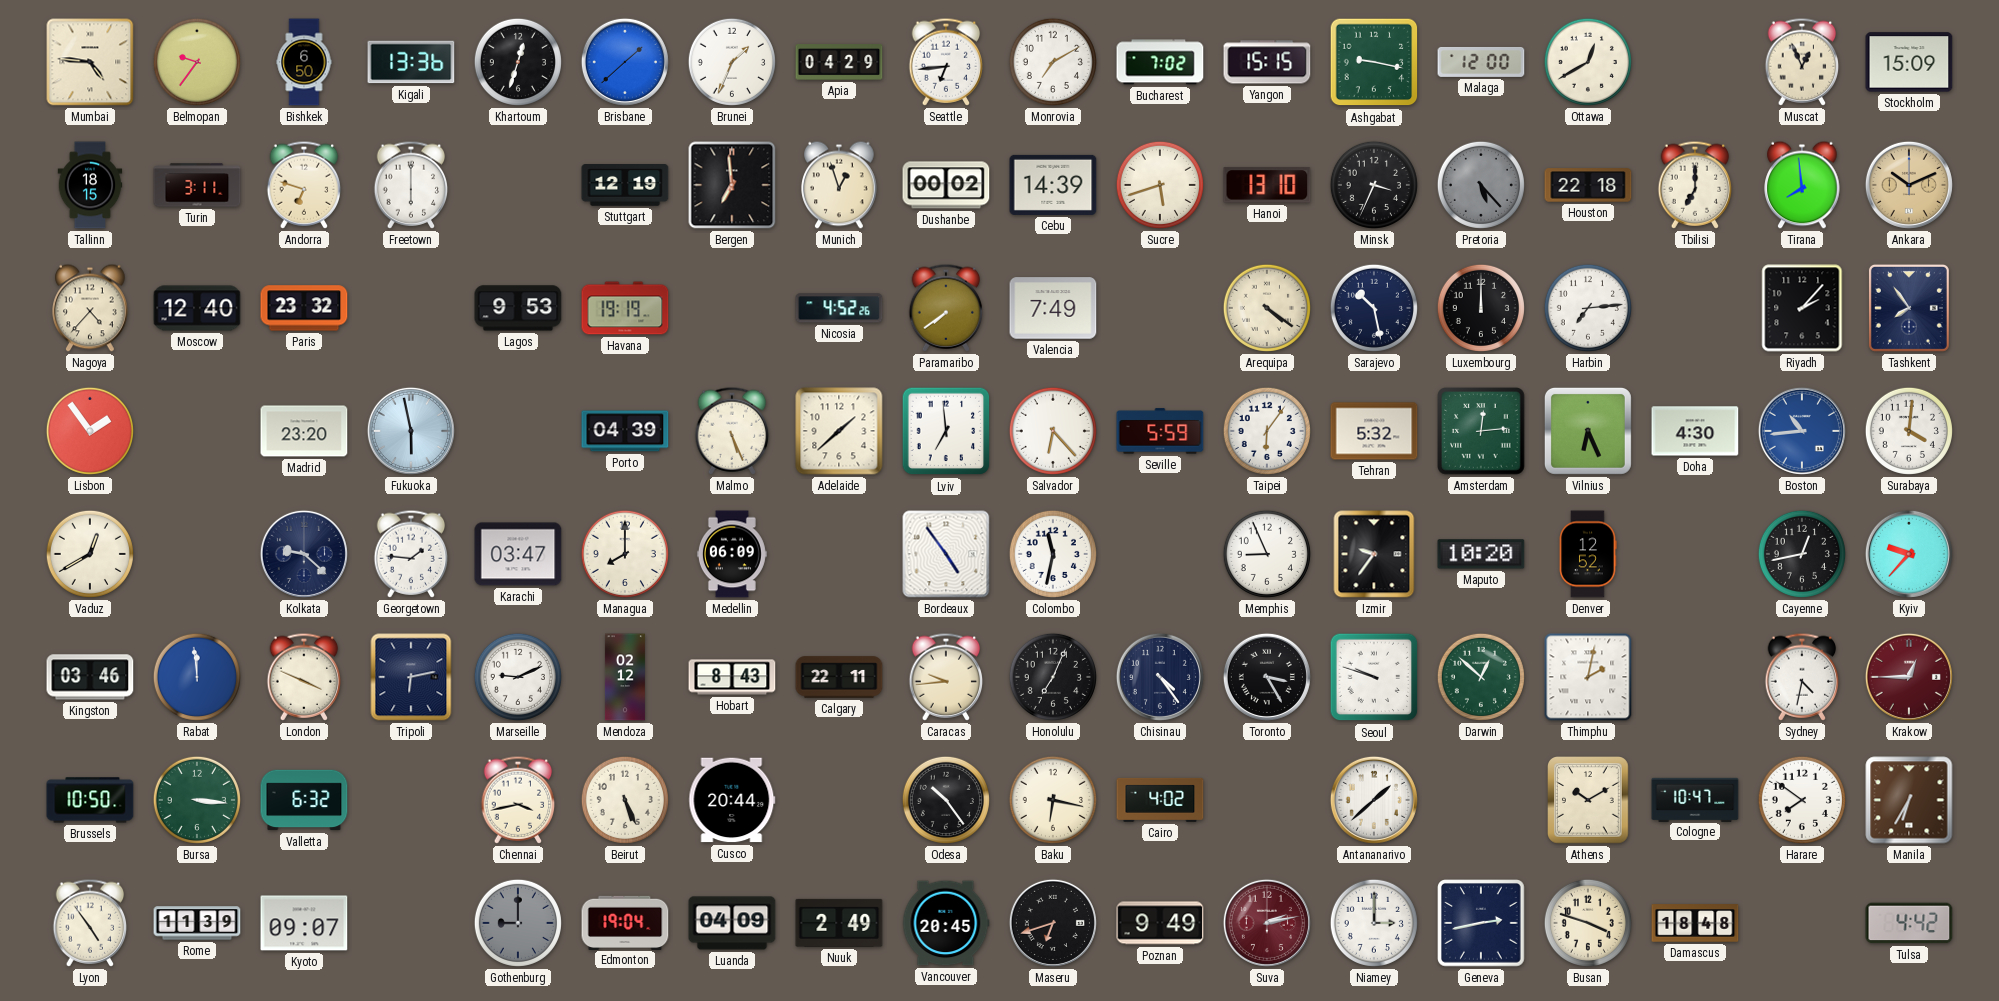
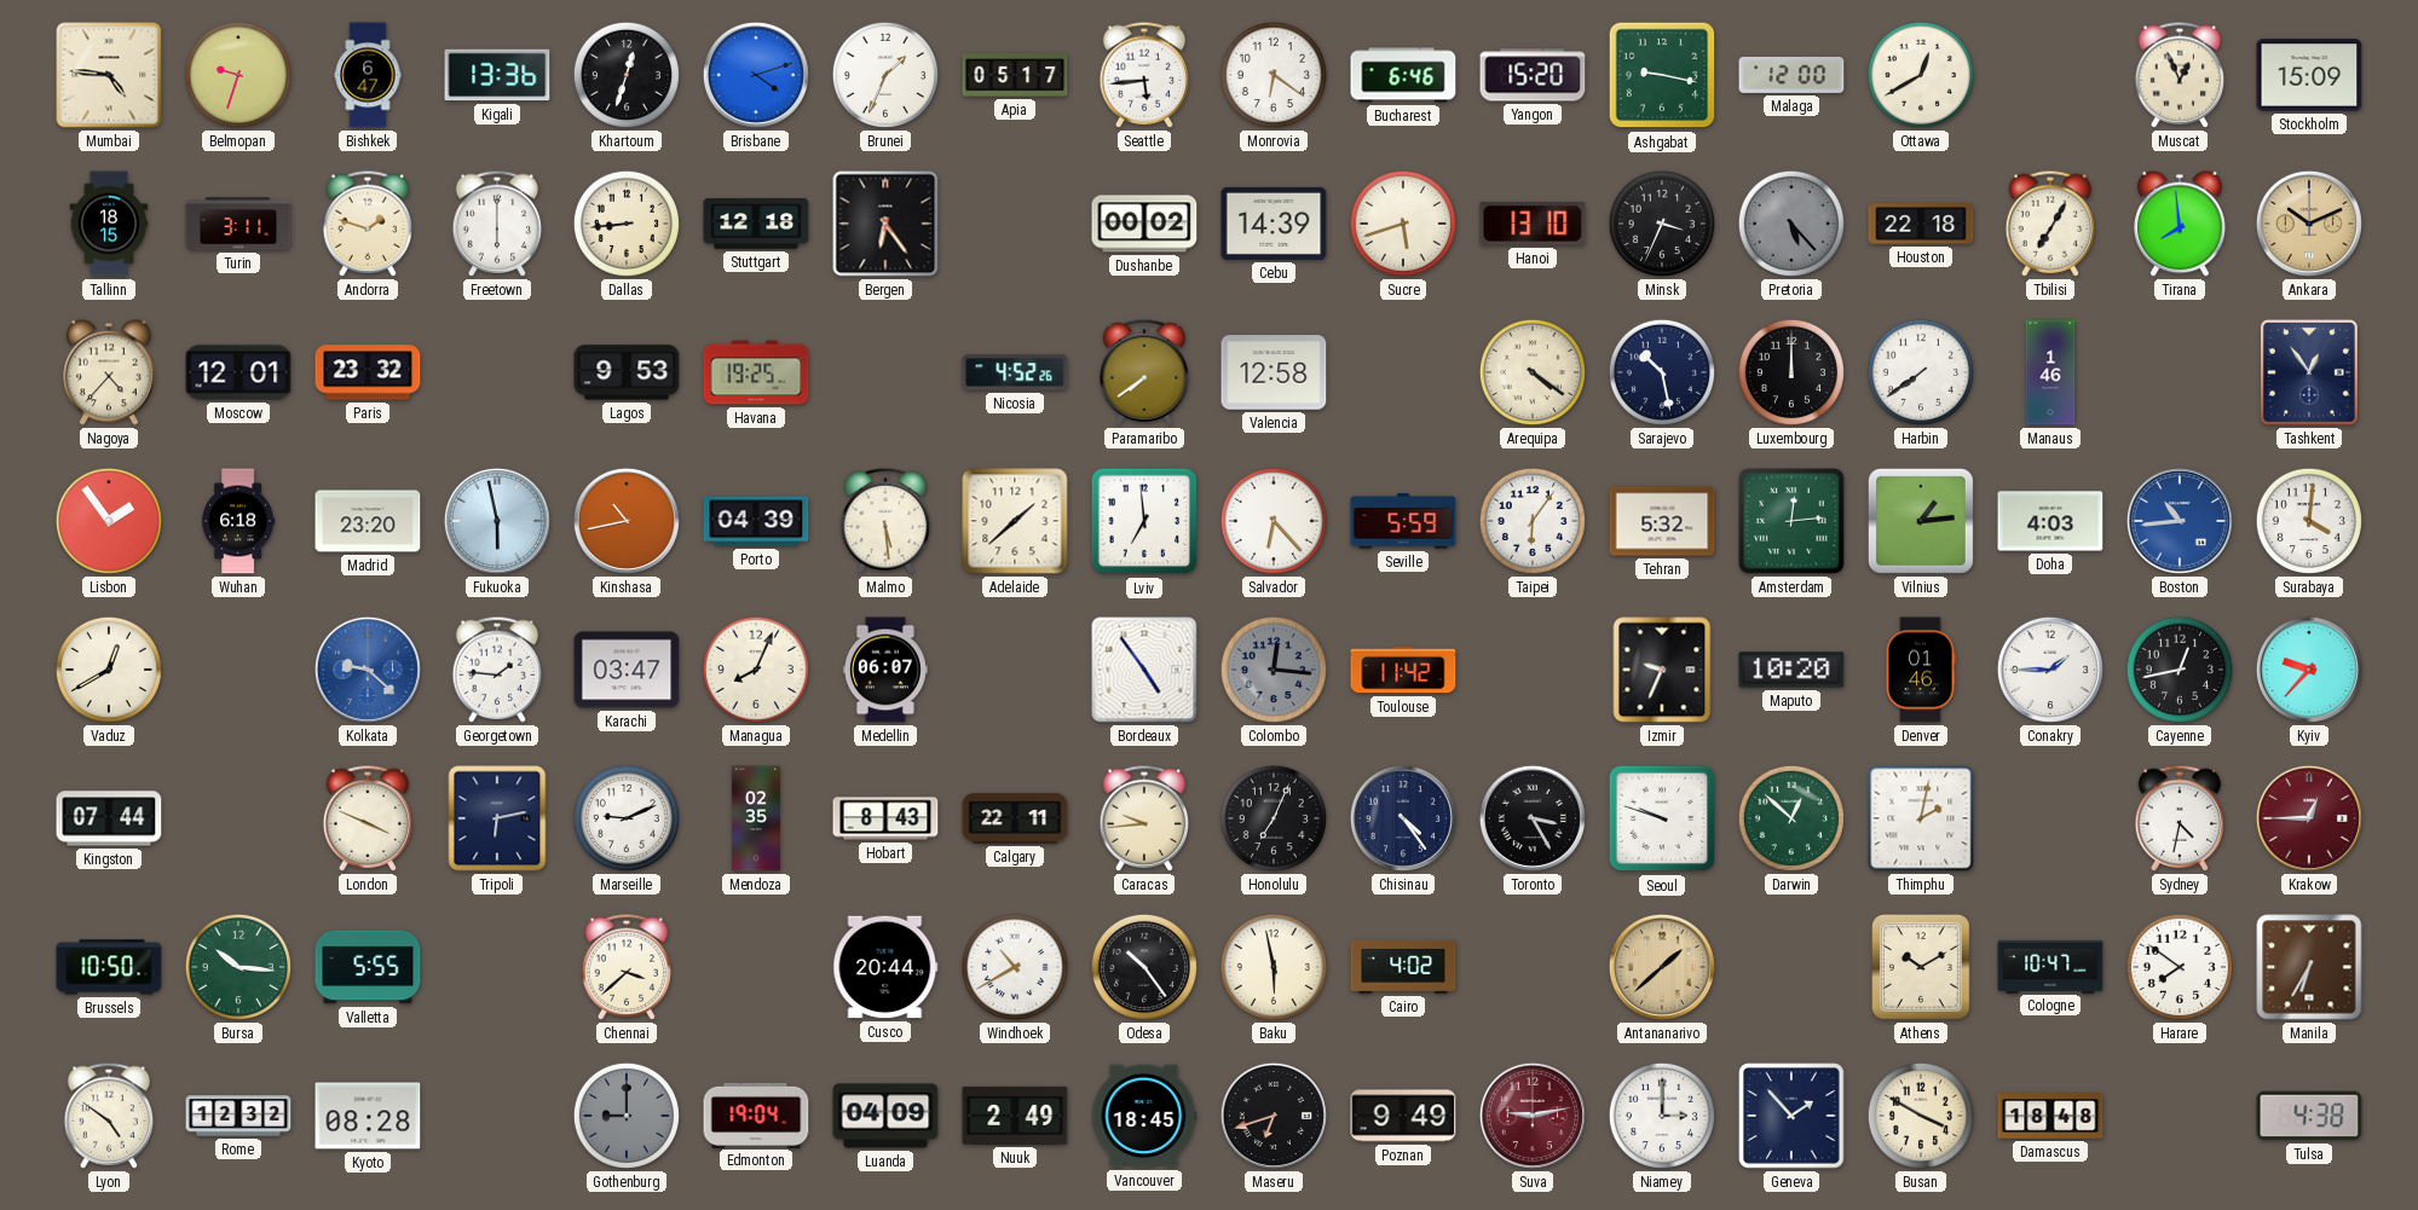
Belmopan: 9:36 -> 9:33 (238, 75)
Bishkek: 6:50 -> 6:47 (368, 75)
Brisbane: 1:38 -> 4:12 (756, 75)
Apia: 04:29 -> 05:17 (1015, 76)
Seattle: 6:44 -> 5:44 (1144, 75)
Monrovia: 7:10 -> 6:21 (1274, 75)
Bucharest: 7:02 -> 6:46 (1403, 75)
Yangon: 15:15 -> 15:20 (1533, 75)
Andorra: 6:48 -> 1:48 (368, 224)
Dallas: none -> 8:44 (627, 224)
Stuttgart: 12:19 -> 12:18 (756, 224)
Bergen: 6:59 -> 6:24 (885, 224)
Munich: 12:57 -> none (839, 185)
Tbilisi: 7:00 -> 7:05 (2050, 224)
Moscow: 12:40 -> 12:01 (238, 372)
Havana: 19:19 -> 19:25 (756, 372)
Valencia: 7:49 -> 12:58 (1274, 372)
Harbin: 7:14 -> 7:39 (1921, 372)
Manaus: none -> 1:46 (2050, 372)
Riyadh: 2:07 -> none (1802, 308)
Tashkent: 7:54 -> 12:54 (2309, 372)
Wuhan: none -> 6:18 (238, 521)
Kinshasa: none -> 10:43 (627, 521)
Malmo: 5:26 -> 5:29 (885, 521)
Vilnius: 6:26 -> 1:14 (1921, 521)
Doha: 4:30 -> 4:03 (2050, 521)
Kolkata dial: navy -> blue (368, 670)
Managua: 8:00 -> 8:04 (756, 670)
Medellin: 06:09 -> 06:07 (885, 670)
Colombo: 11:32 -> 12:16 (1274, 670)
Colombo dial: white -> grey (1274, 670)
Toulouse: none -> 11:42 (1403, 670)
Memphis: 8:56 -> none (1267, 554)
Izmir: 9:36 -> 9:34 (1662, 670)
Denver: 12:52 -> 01:46 (1921, 670)
Conakry: none -> 1:45 (2050, 670)
Kingston: 03:46 -> 07:44 (109, 818)
Rabat: 11:59 -> none (197, 677)
Mendoza: 02:12 -> 02:35 (756, 818)
Bursa: 3:16 -> 10:16 (238, 967)
Valletta: 6:32 -> 5:55 (368, 967)
Chennai: 3:43 -> 3:38 (627, 967)
Beirut: 5:26 -> none (625, 800)
Windhoek: none -> 10:40 (1015, 967)
Baku: 6:17 -> 5:58 (1274, 967)
Antananarivo dial: white -> champagne (1662, 967)
Lyon: 4:54 -> 4:51 (109, 1116)
Rome: 11:39 -> 12:32 (238, 1116)
Kyoto: 09:07 -> 08:28 (368, 1116)
Vancouver: 20:45 -> 18:45 (1144, 1116)
Suva: 2:13 -> 9:13 (1533, 1116)
Geneva: 2:43 -> 1:53 (1791, 1116)
Busan: 3:48 -> 3:50 (1921, 1116)
Tulsa: 4:42 -> 4:38 (2309, 1116)
